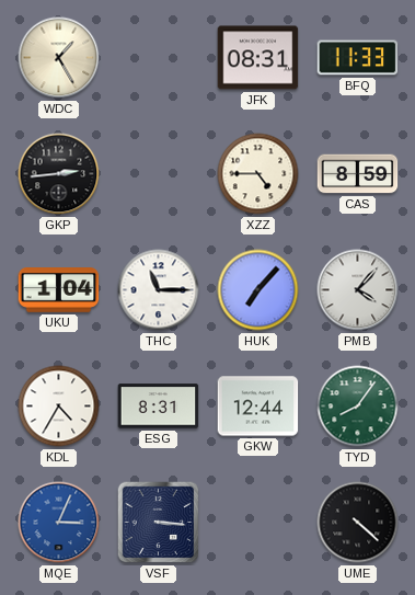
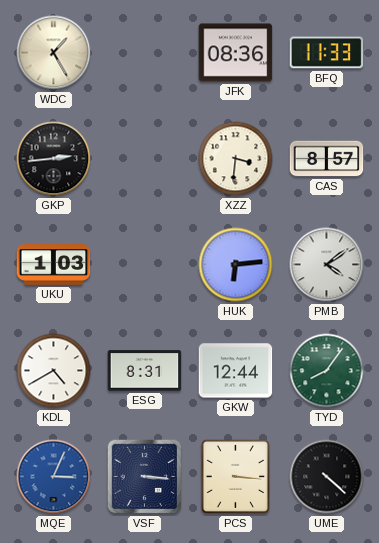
JFK: 08:31 -> 08:36 (236, 53)
XZZ: 4:45 -> 3:31 (236, 159)
CAS: 8:59 -> 8:57 (327, 159)
UKU: 1:04 -> 1:03 (54, 265)
THC: 11:15 -> none (159, 290)
HUK: 7:07 -> 6:14 (236, 265)
PMB: 4:07 -> 4:09 (327, 265)
KDL: 4:35 -> 4:40 (54, 371)
PCS: none -> 3:16 (235, 476)
